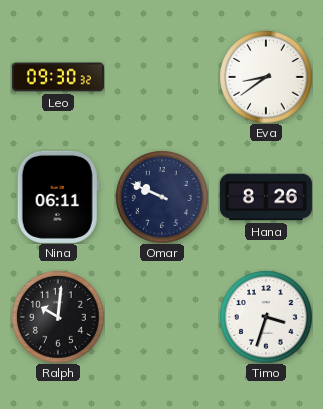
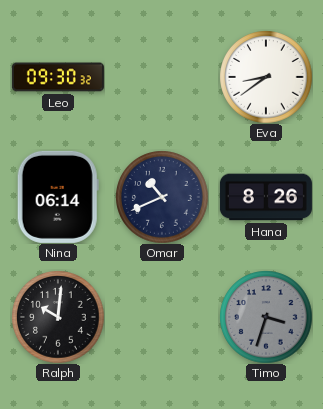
Nina: 06:11 -> 06:14 (58, 197)
Omar: 9:49 -> 10:41 (162, 197)
Timo dial: white -> grey (266, 317)
